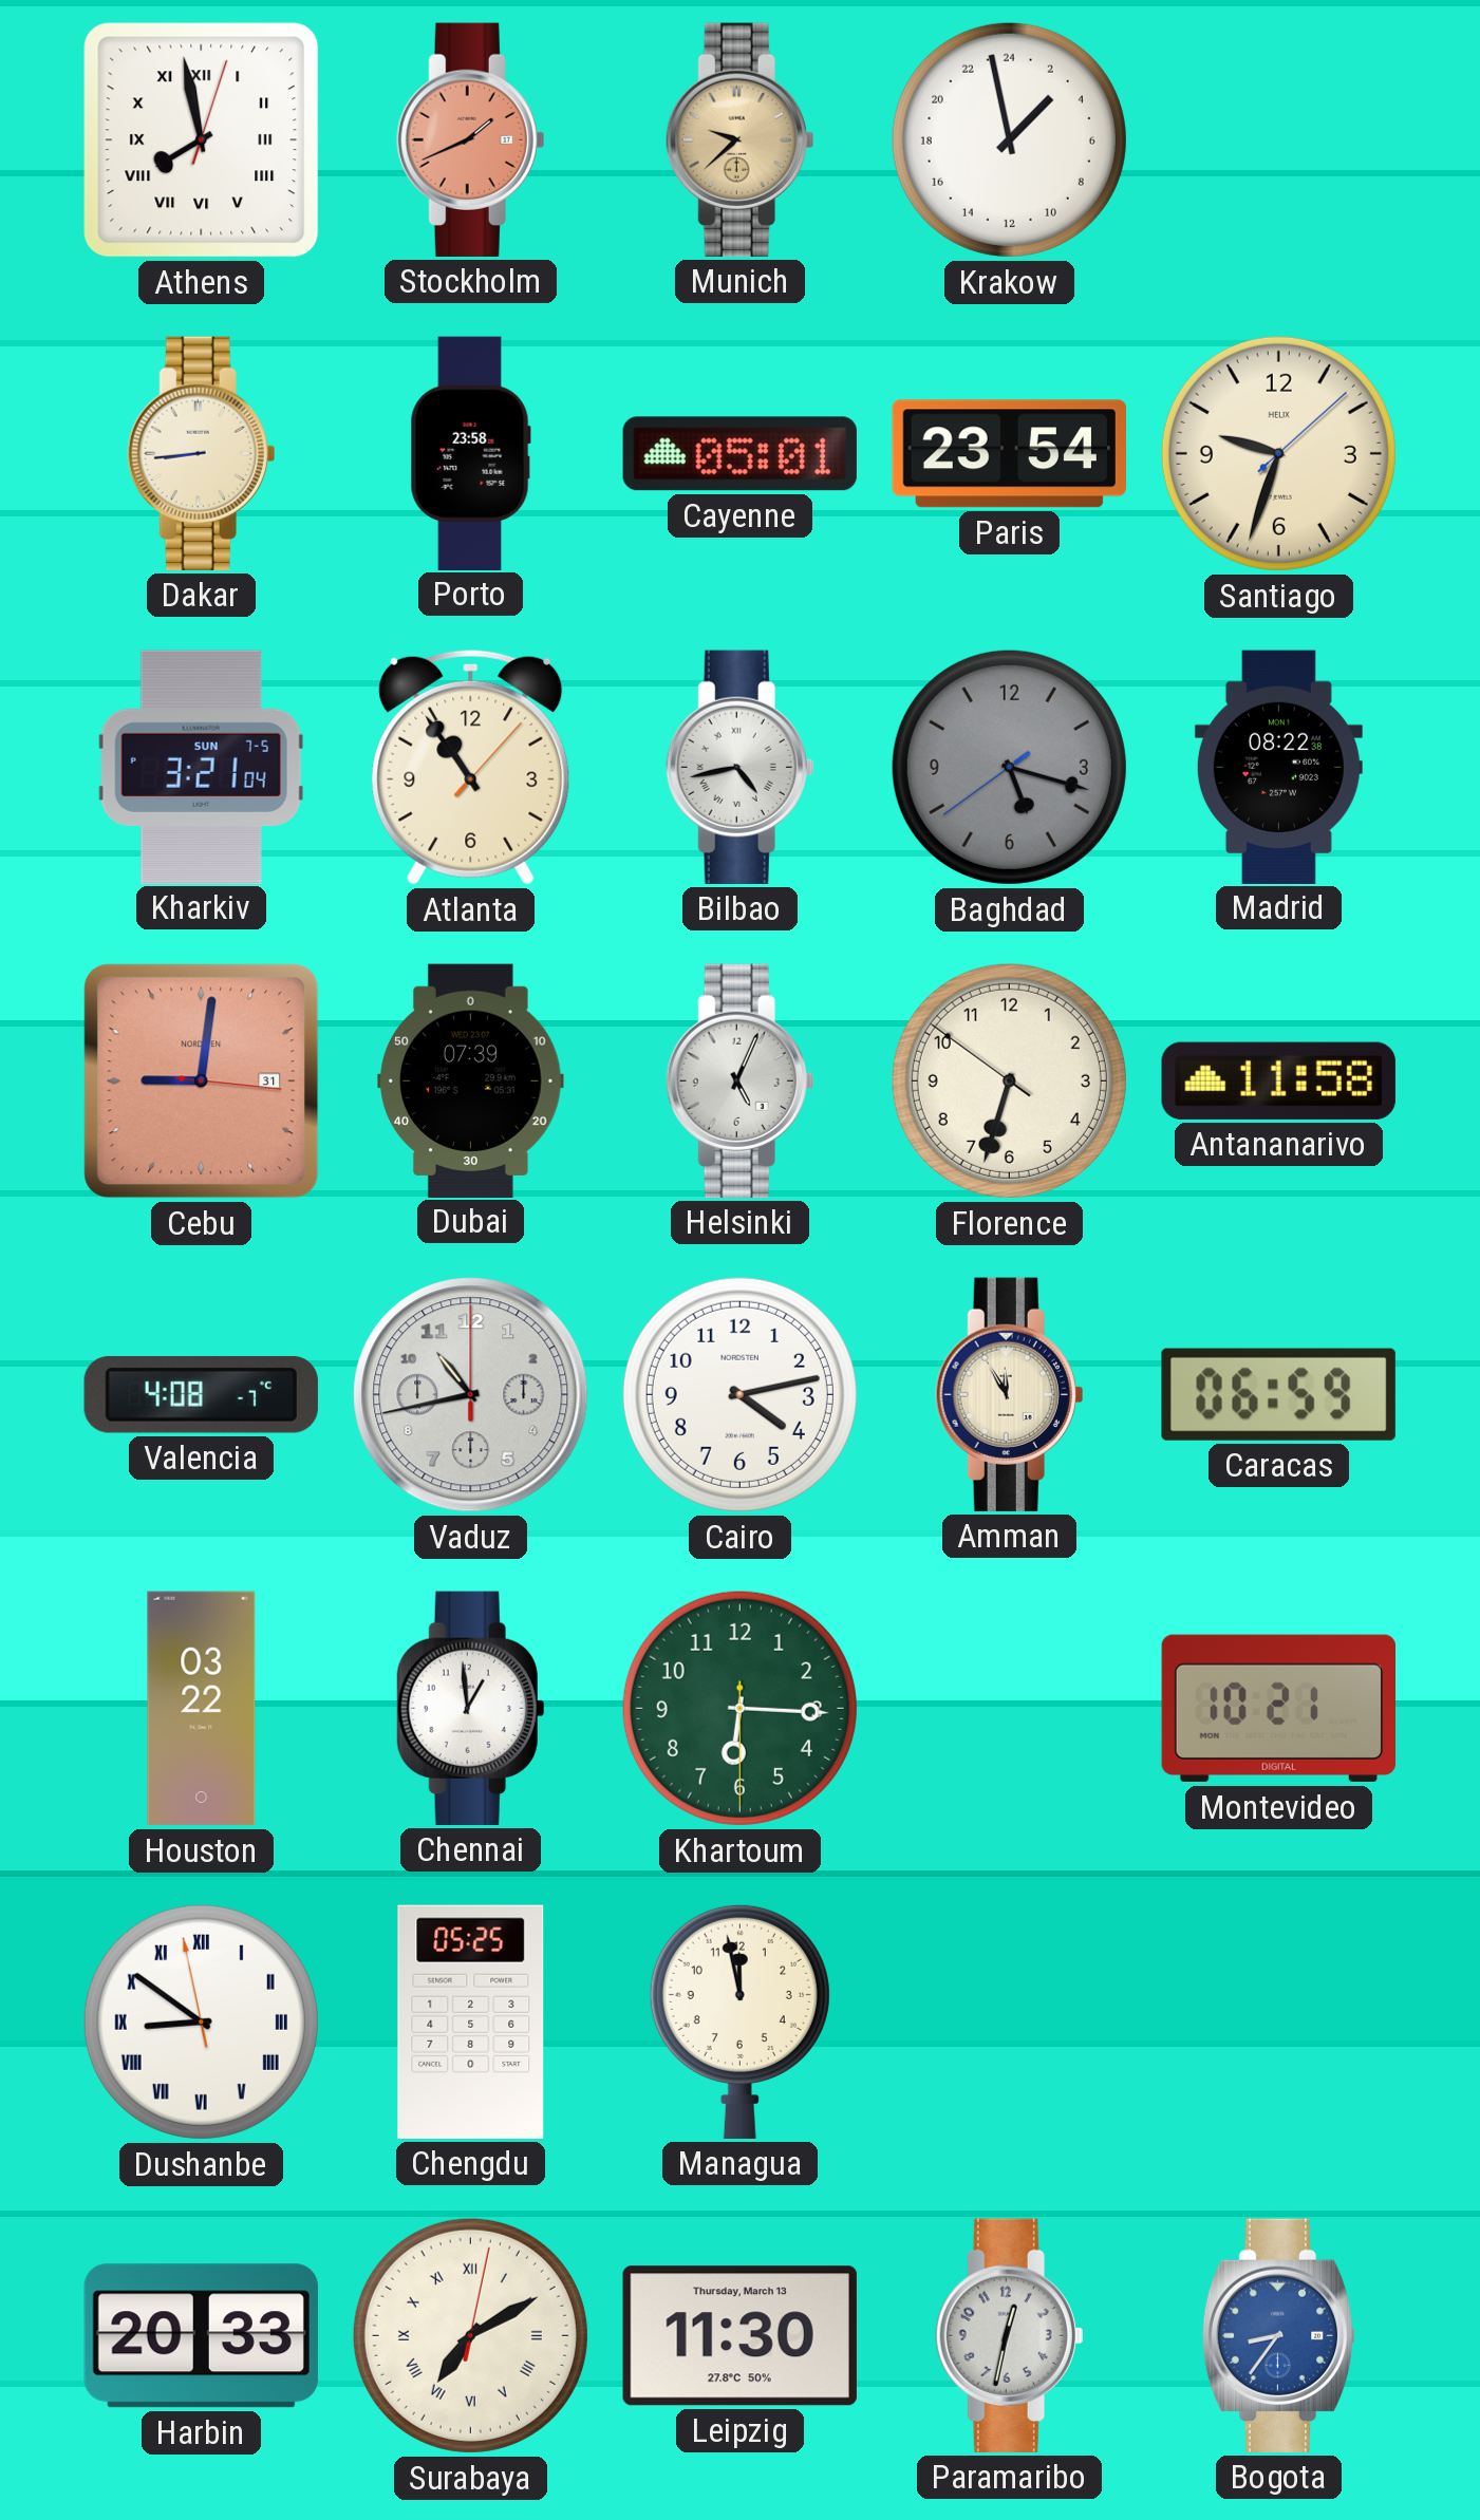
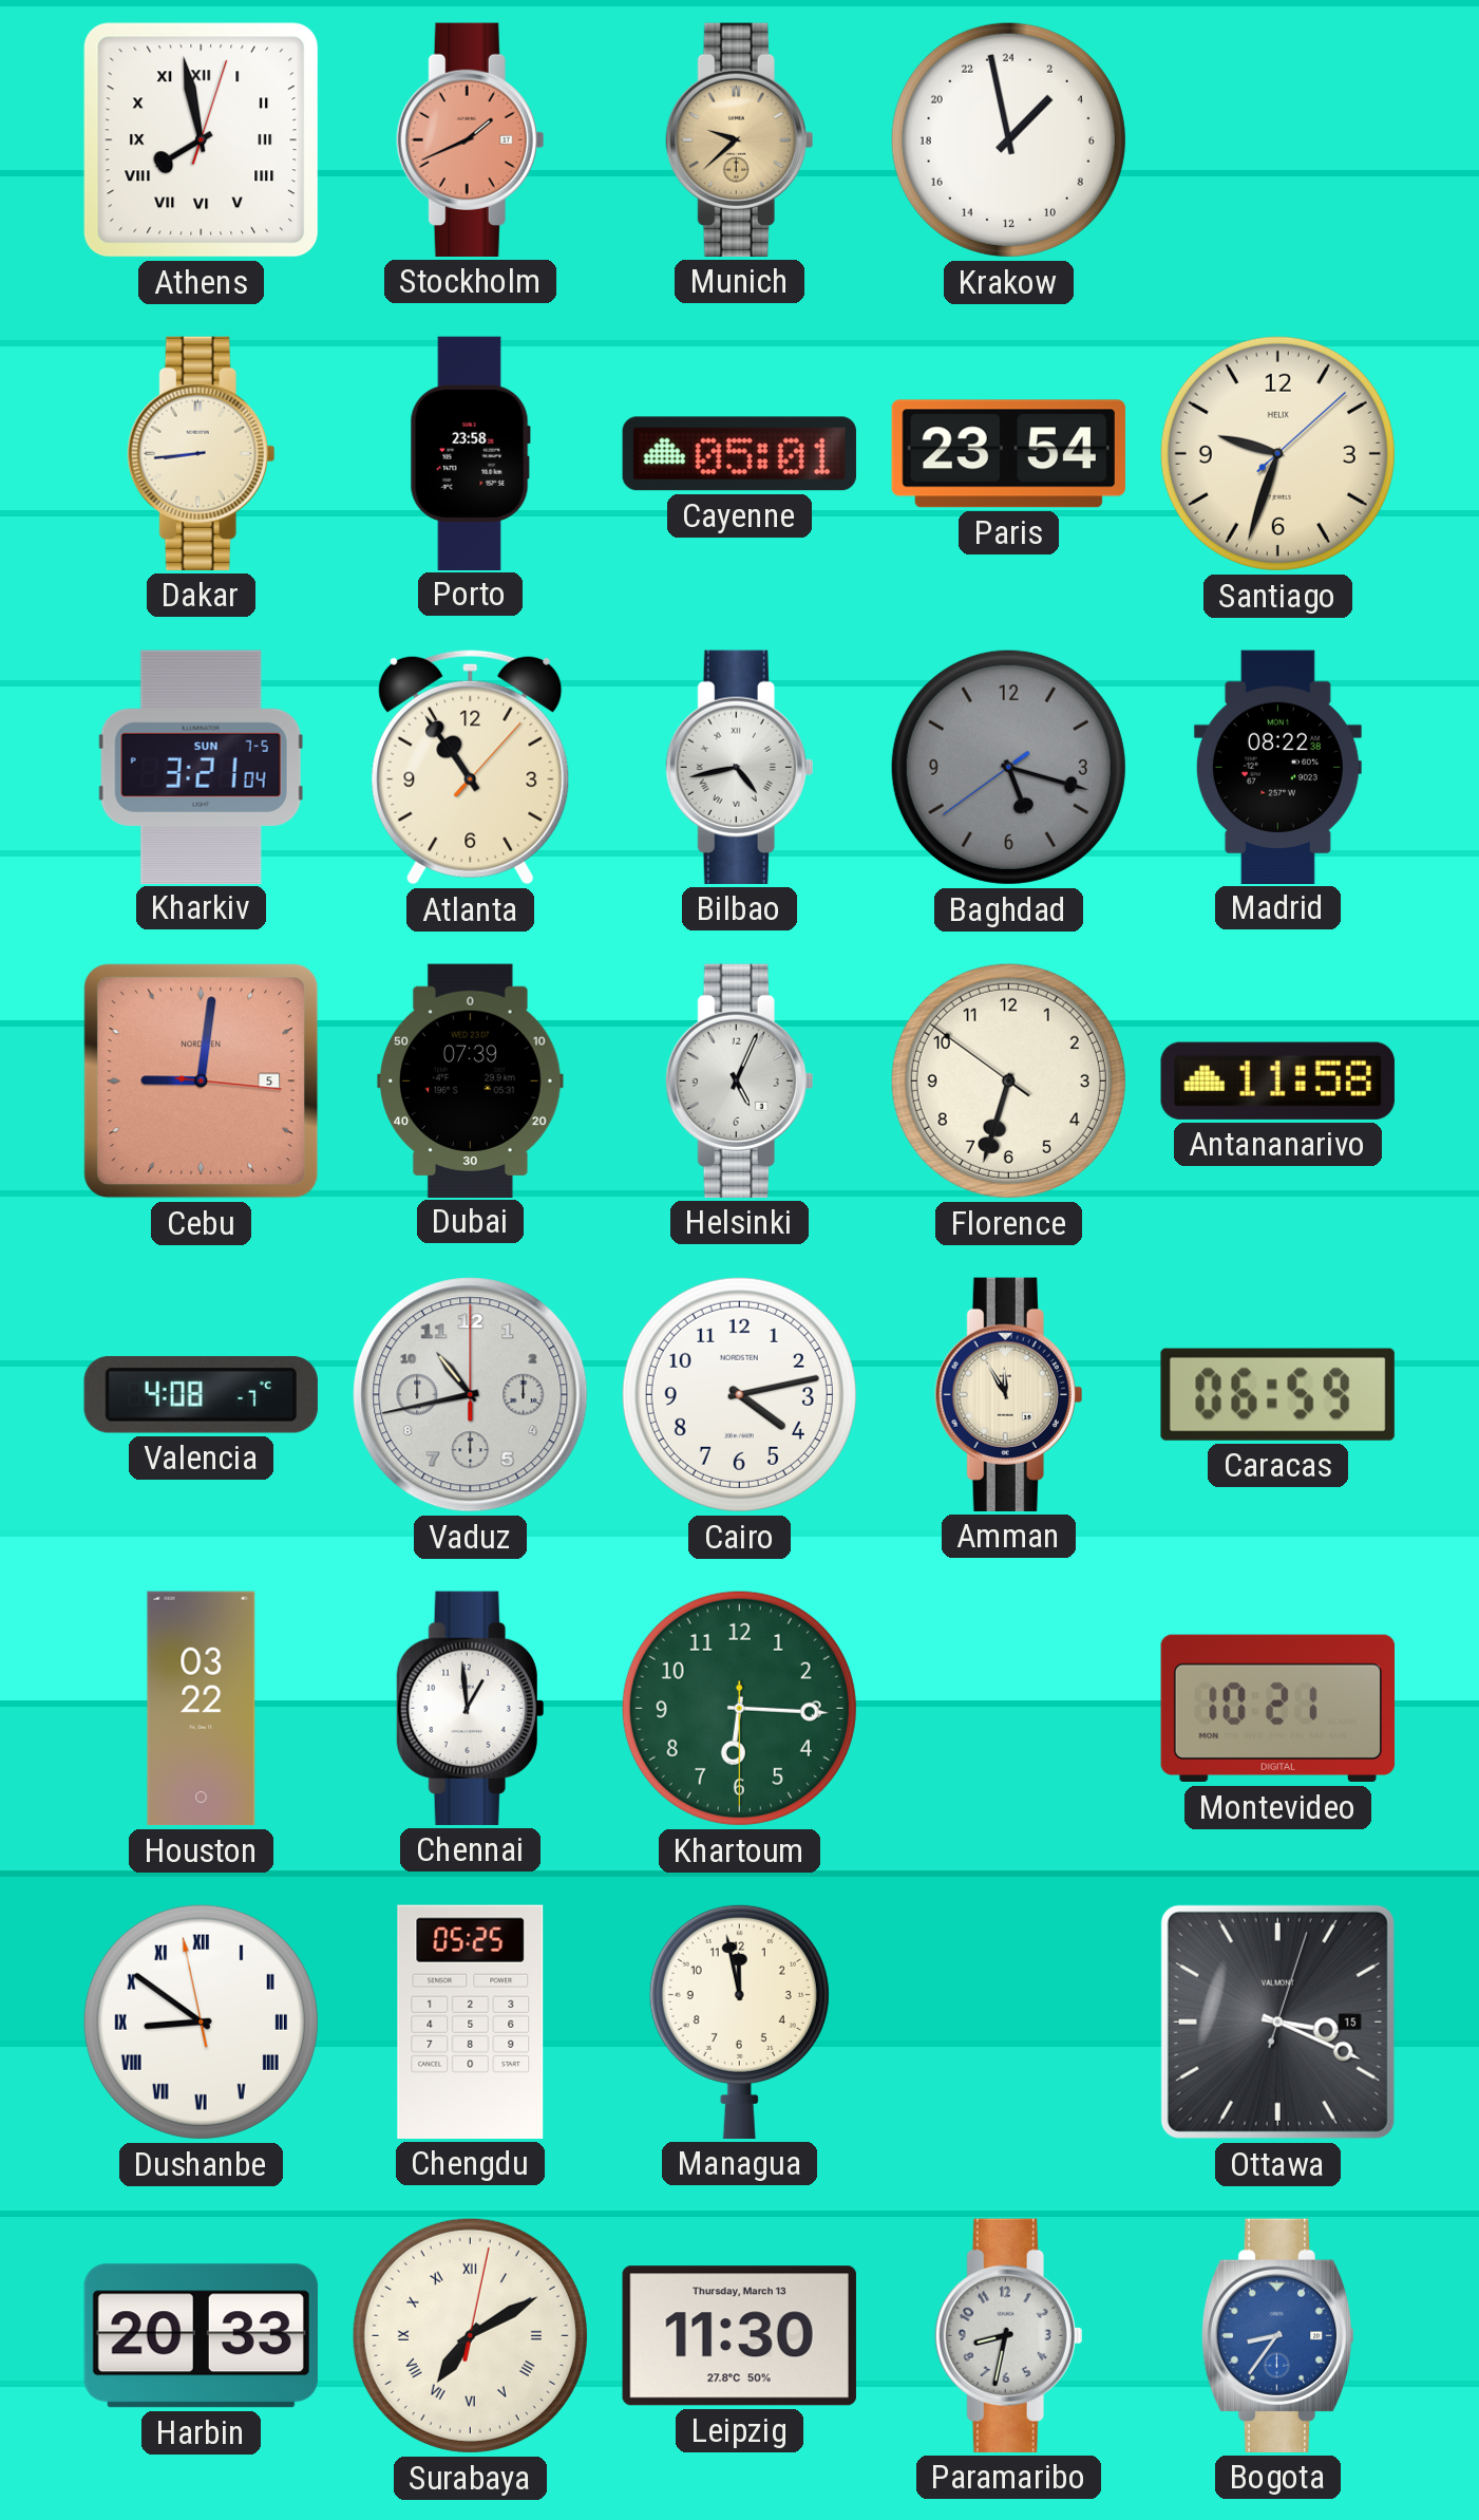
Cebu date: 31 -> 5 (202, 1082)
Ottawa: none -> 3:19 (1277, 2021)
Paramaribo: 12:32 -> 8:32 (1009, 2335)
